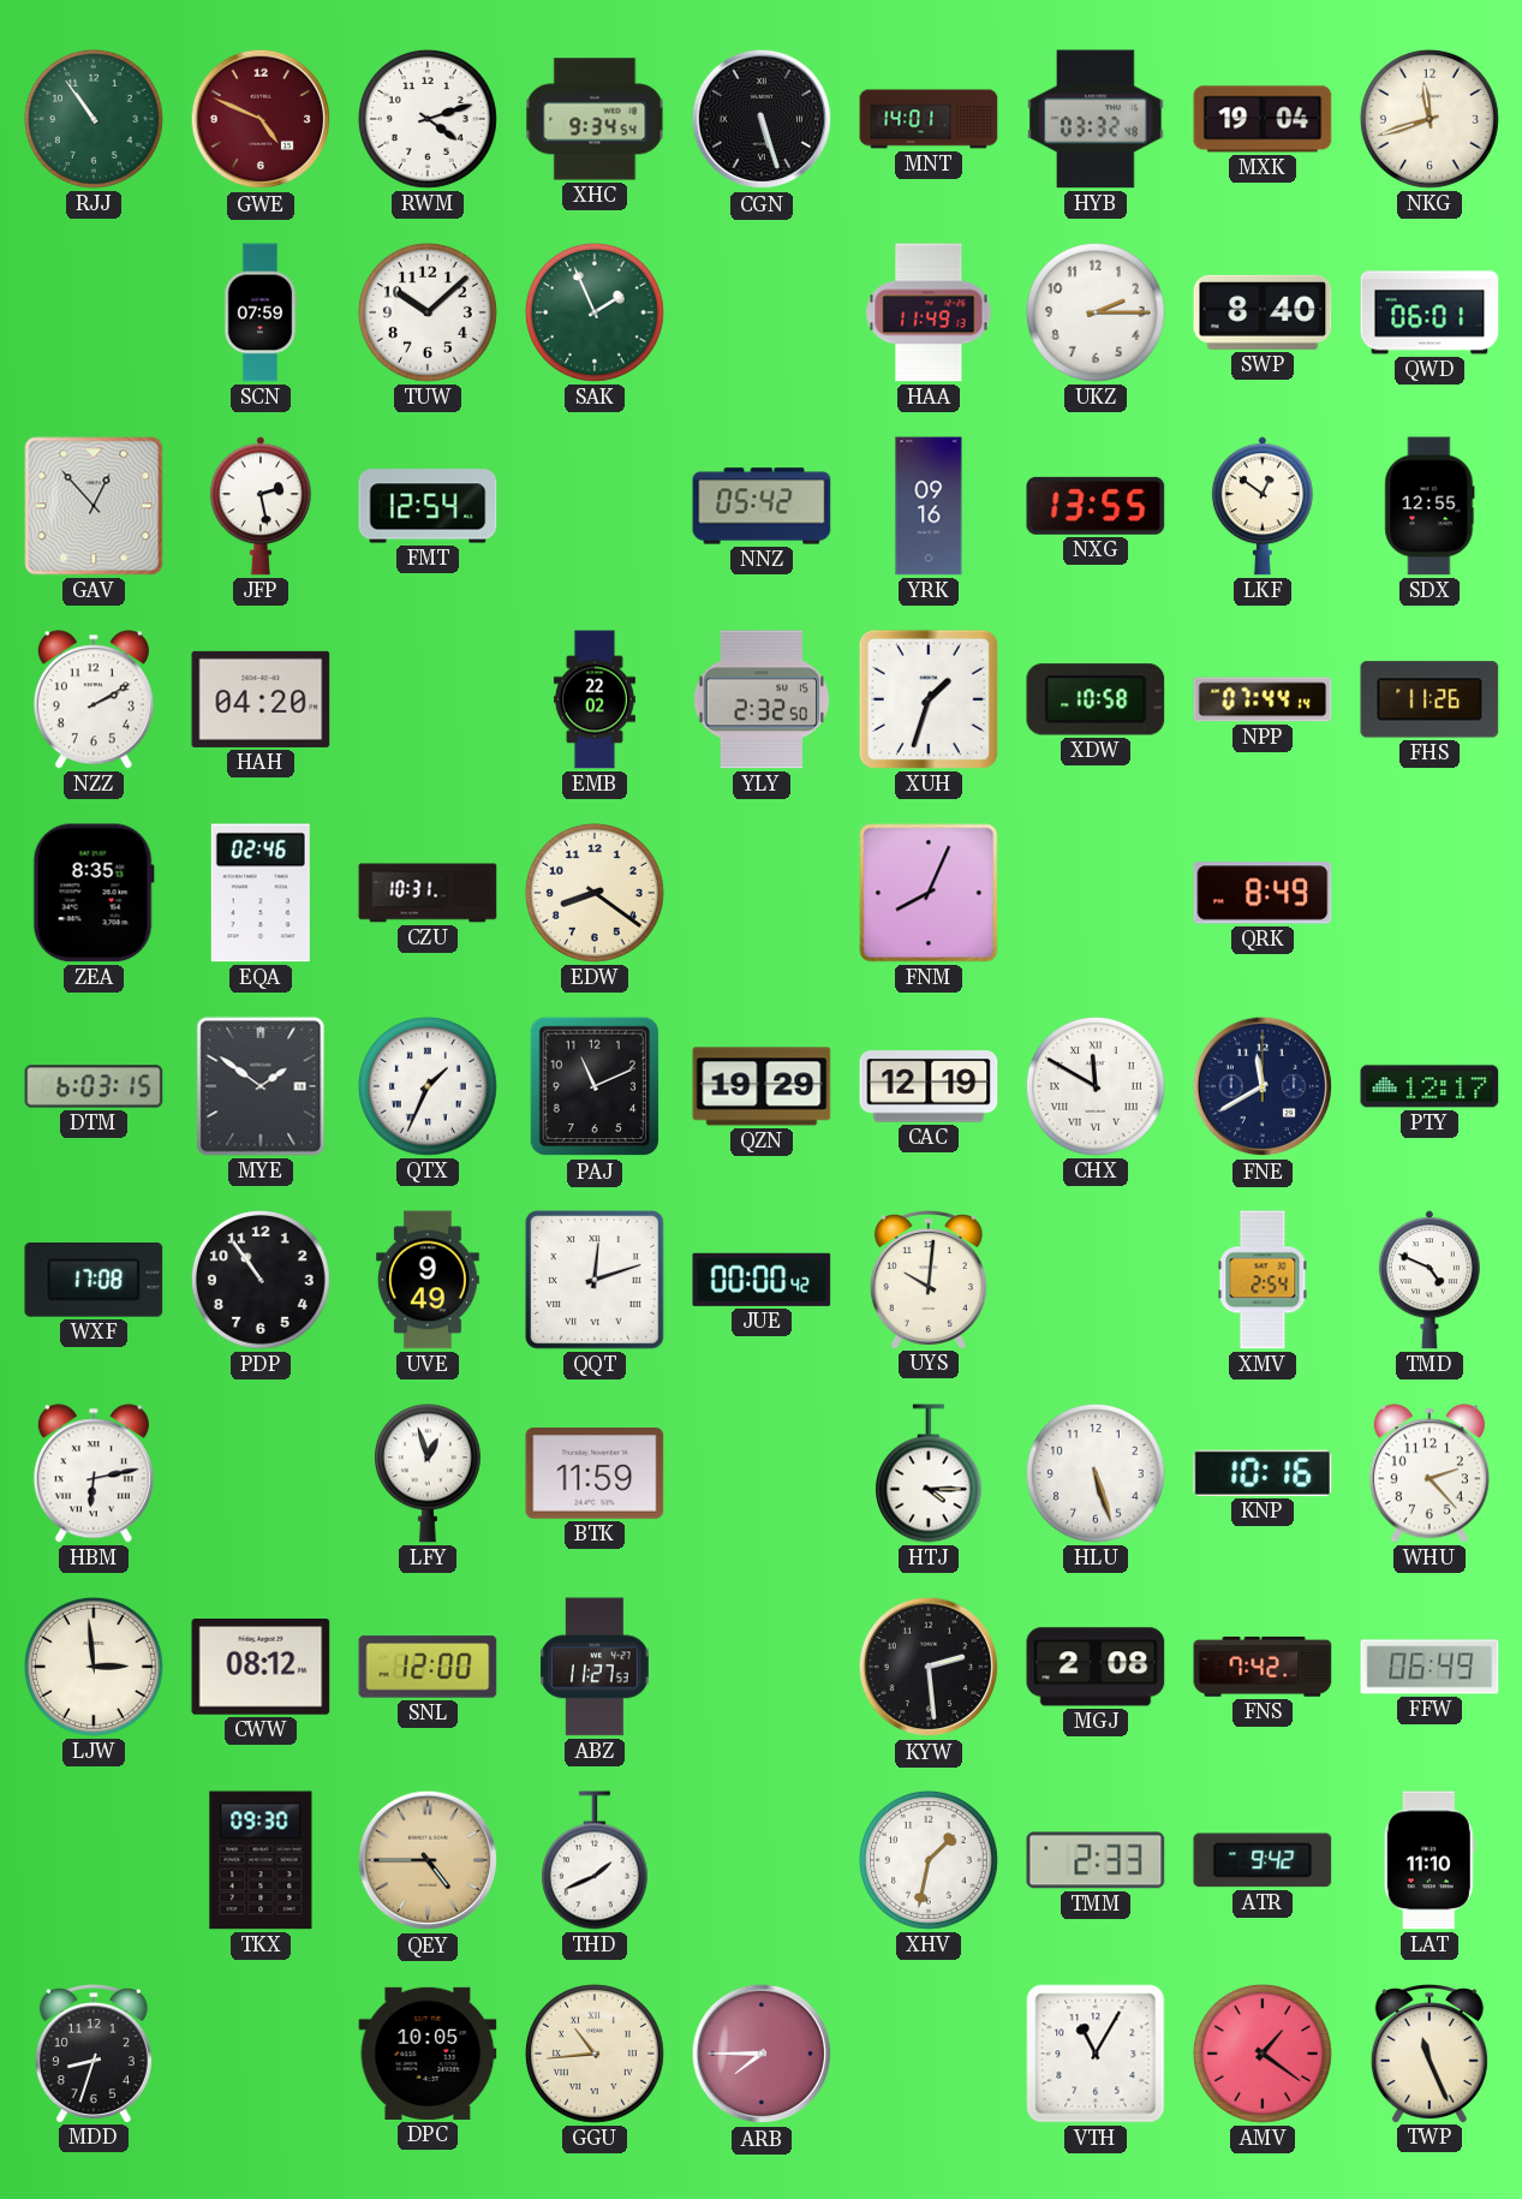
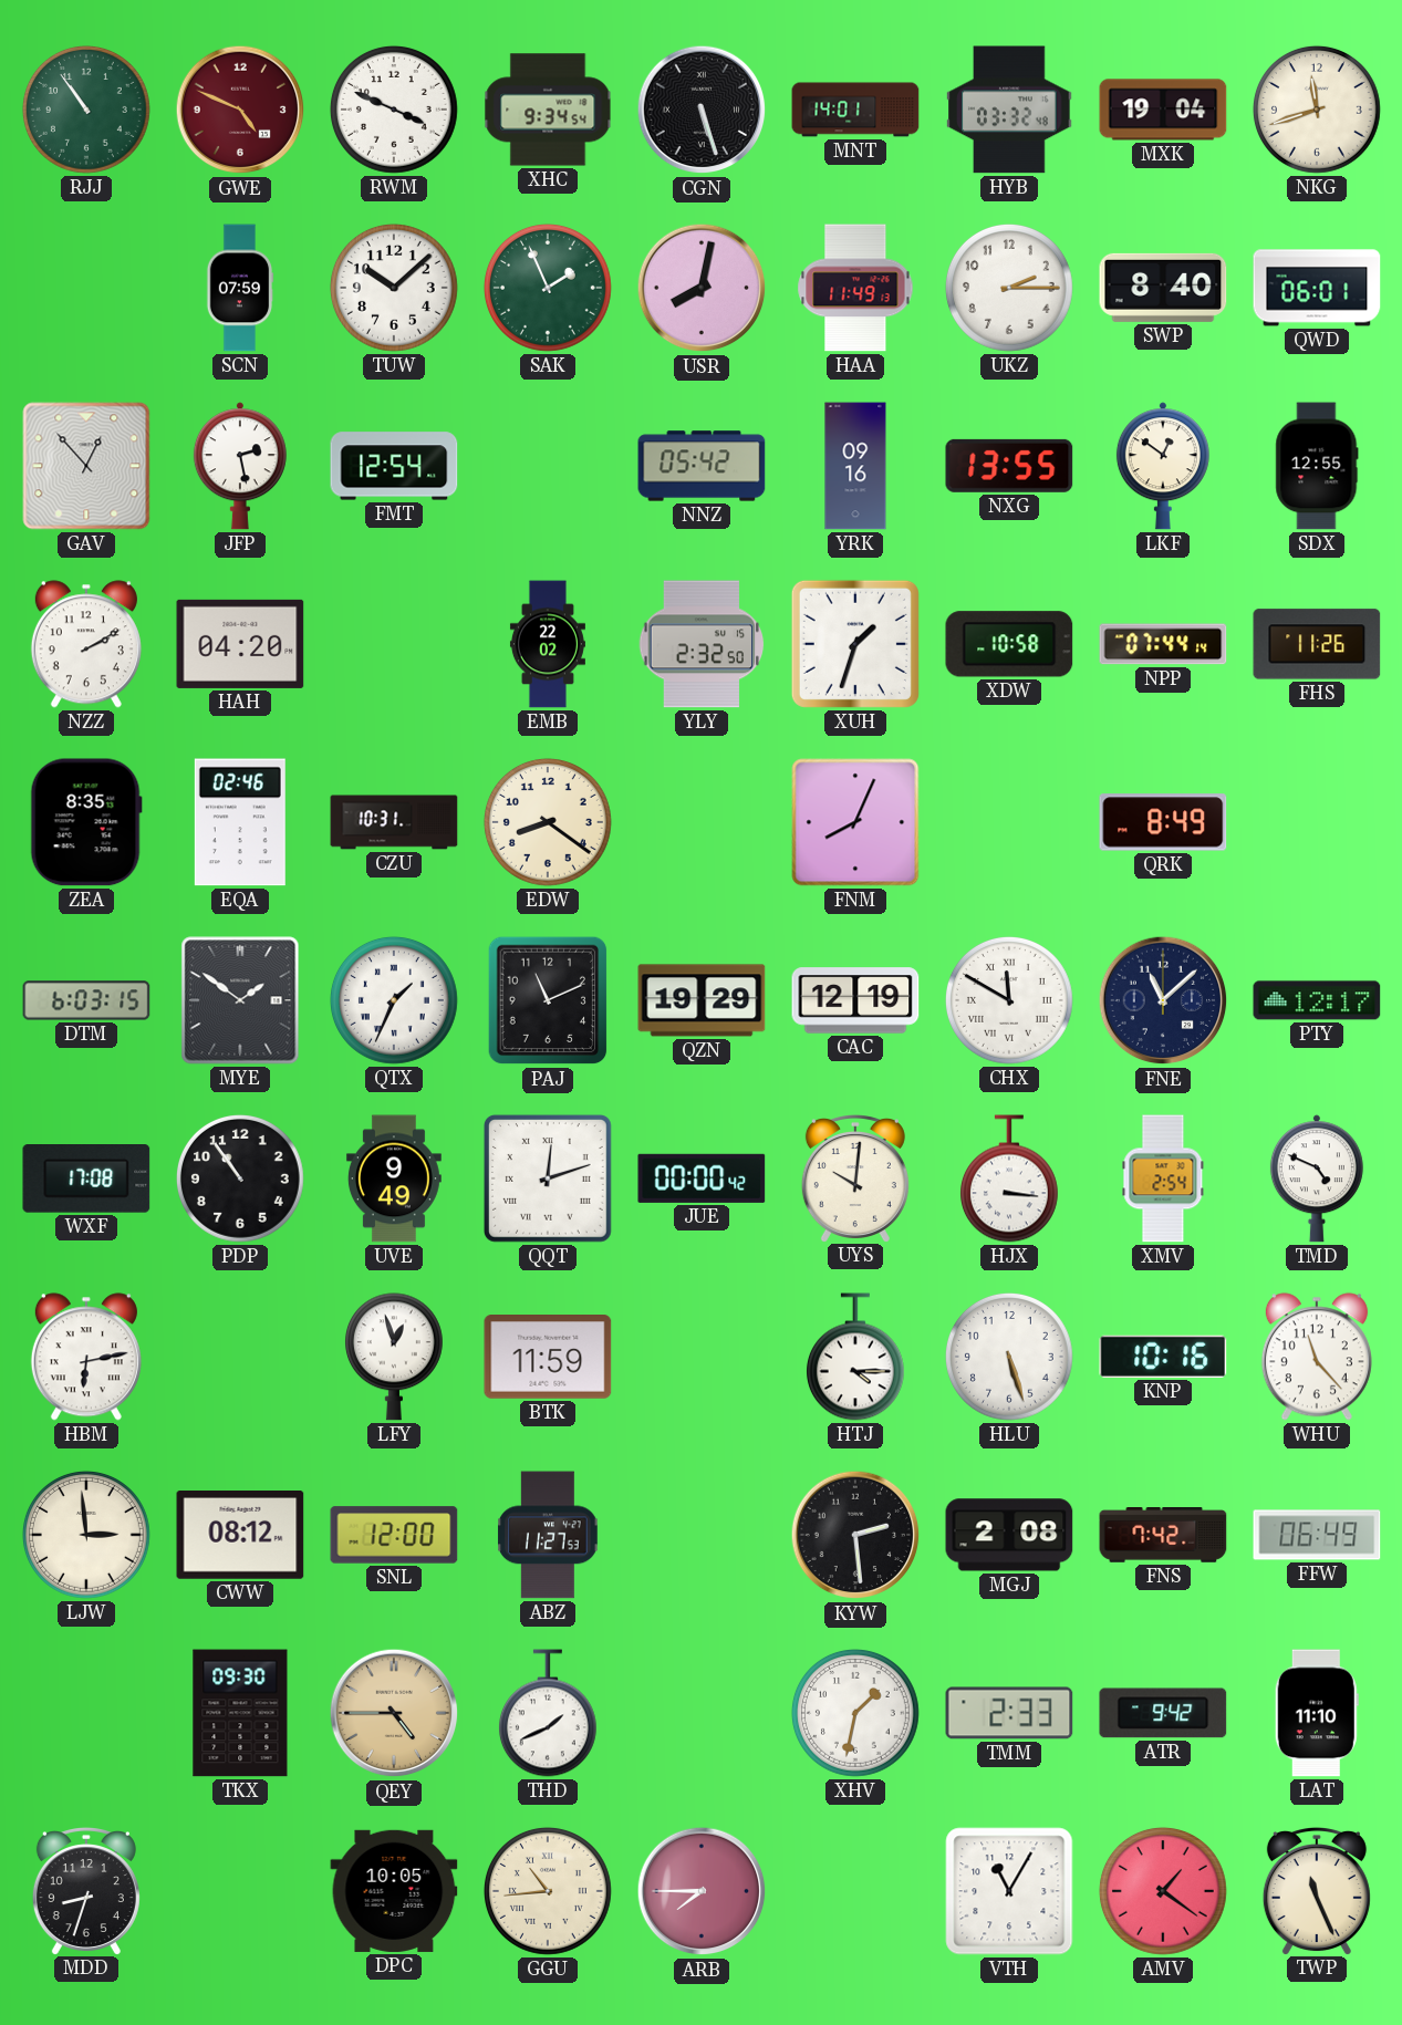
RWM: 4:12 -> 3:49 (394, 110)
USR: none -> 8:02 (702, 288)
FNE: 11:40 -> 11:08 (1163, 1000)
HJX: none -> 3:16 (1009, 1178)
WHU: 2:23 -> 11:23 (1317, 1357)
